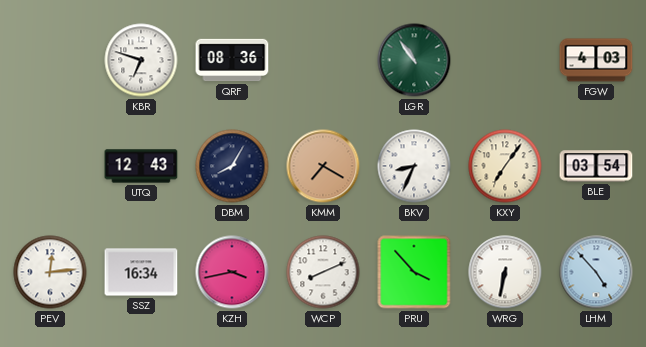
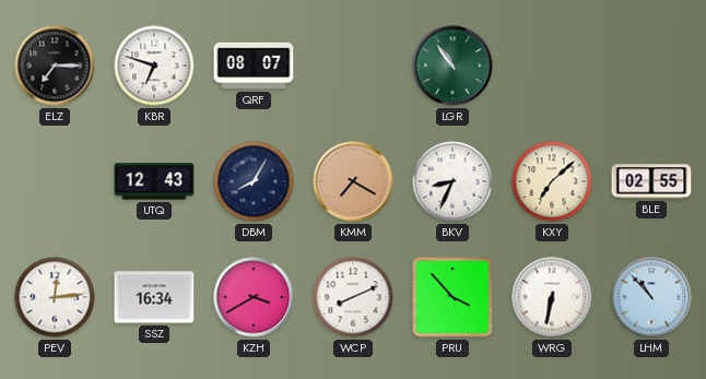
ELZ: none -> 7:15 (55, 66)
QRF: 08:36 -> 08:07 (254, 66)
FGW: 4:03 -> none (596, 60)
KXY: 7:06 -> 7:08 (552, 181)
BLE: 03:54 -> 02:55 (651, 181)
KZH: 3:43 -> 3:40 (254, 297)
LHM: 4:53 -> 10:53 (651, 297)
